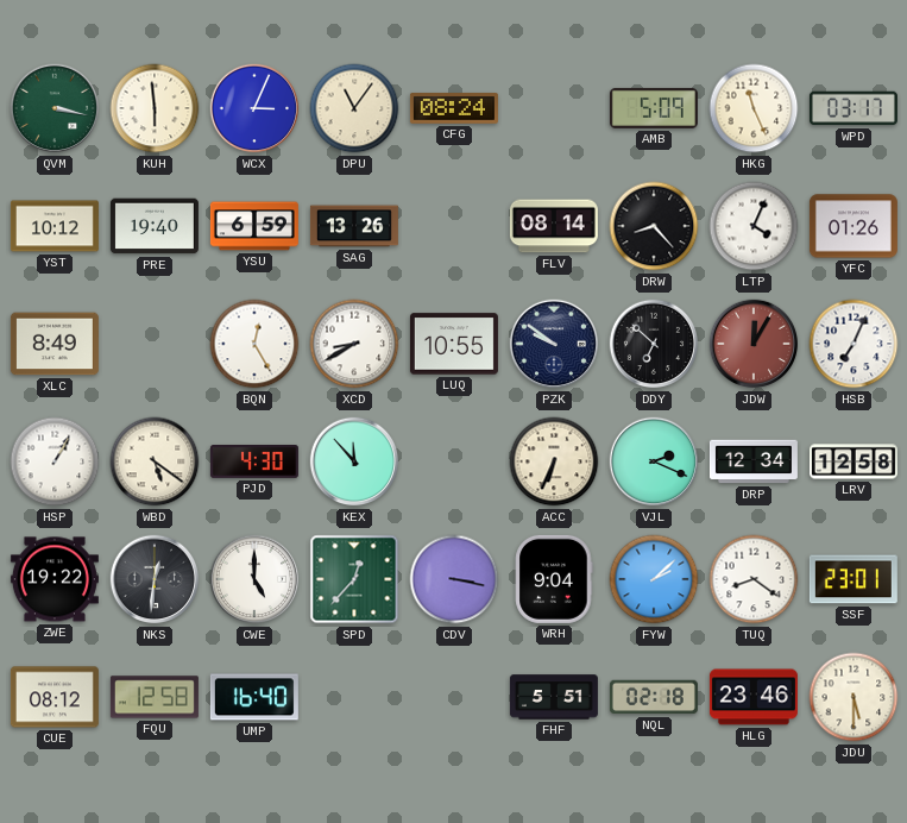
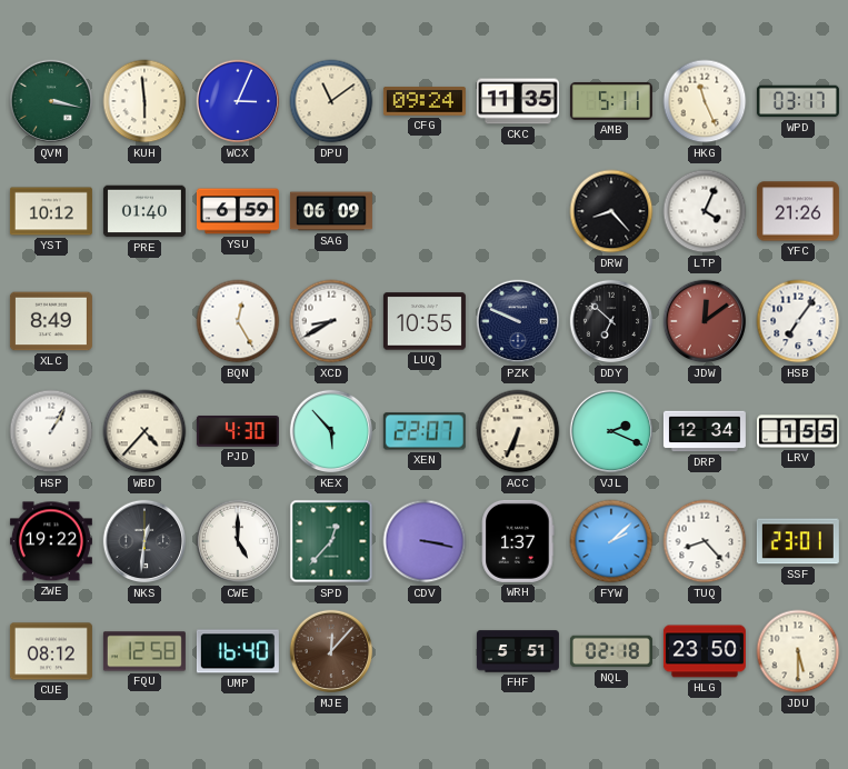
DPU: 11:06 -> 11:09 (331, 101)
CFG: 08:24 -> 09:24 (425, 101)
CKC: none -> 11:35 (518, 101)
AMB: 5:09 -> 5:11 (611, 101)
PRE: 19:40 -> 01:40 (144, 211)
SAG: 13:26 -> 06:09 (331, 211)
FLV: 08:14 -> none (554, 226)
YFC: 01:26 -> 21:26 (798, 211)
PZK: 9:51 -> 9:49 (518, 321)
JDW: 12:05 -> 12:09 (705, 321)
HSB: 7:04 -> 7:06 (798, 321)
WBD: 5:21 -> 4:37 (144, 431)
KEX: 11:53 -> 5:53 (331, 431)
XEN: none -> 22:07 (425, 431)
LRV: 12:58 -> 1:55 (798, 431)
WRH: 9:04 -> 1:37 (518, 541)
TUQ: 8:21 -> 8:23 (705, 541)
MJE: none -> 12:07 (331, 651)
HLG: 23:46 -> 23:50 (705, 651)
